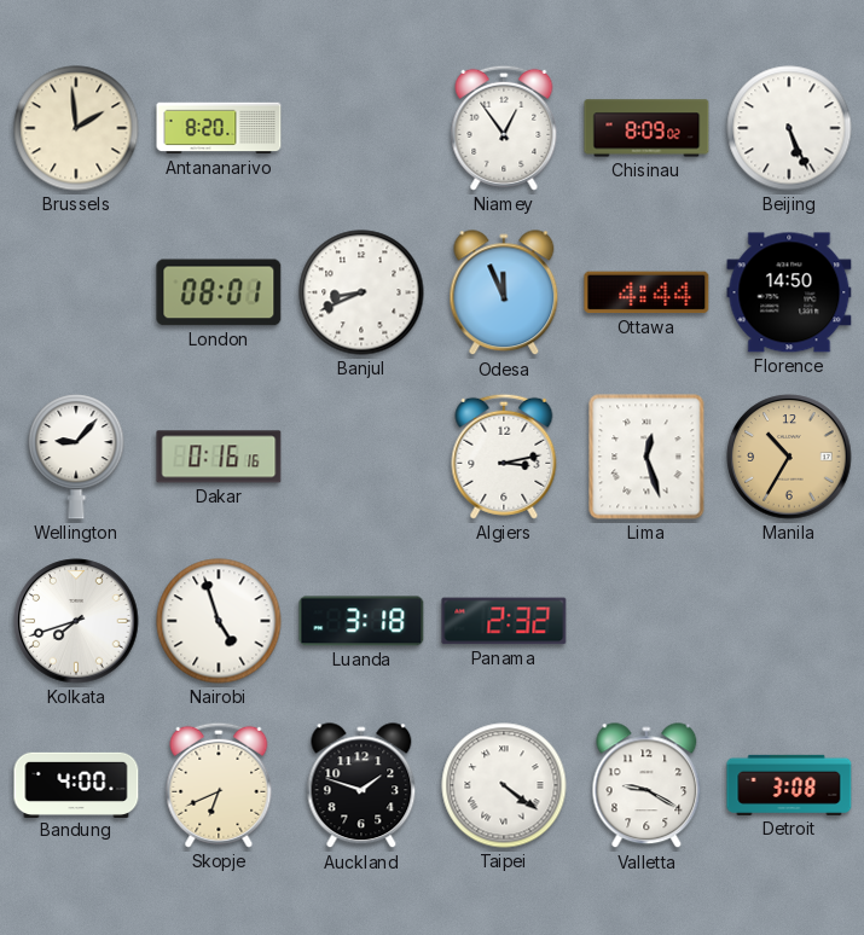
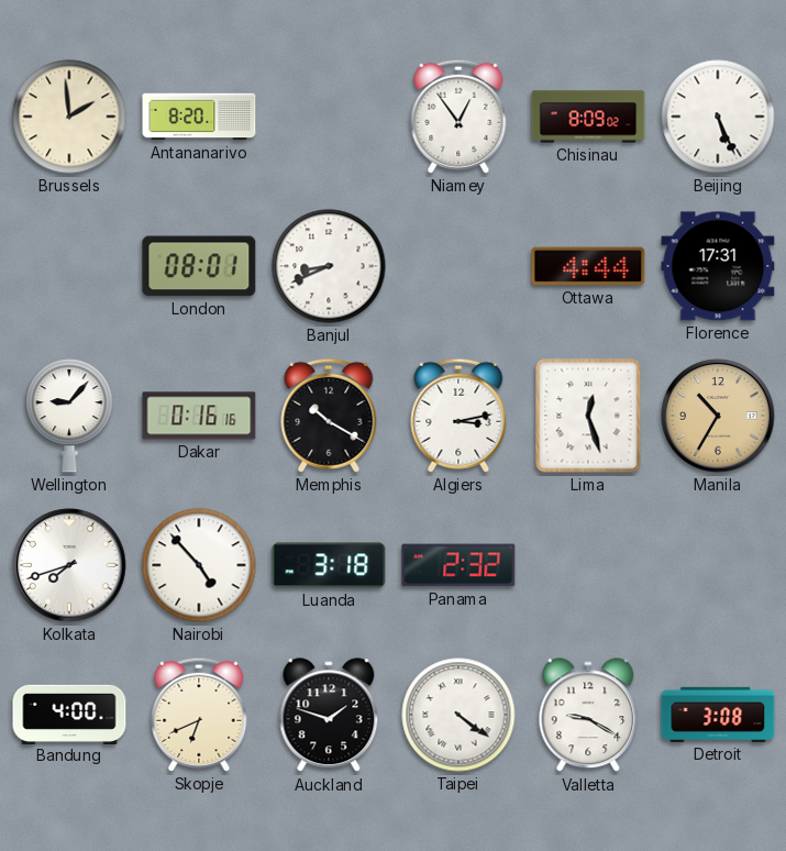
Odesa: 11:56 -> none (504, 294)
Florence: 14:50 -> 17:31 (718, 266)
Memphis: none -> 10:20 (329, 416)
Nairobi: 4:57 -> 4:53 (199, 565)
